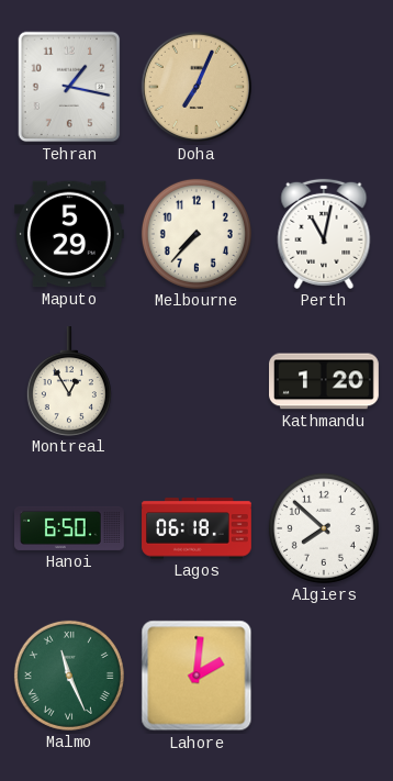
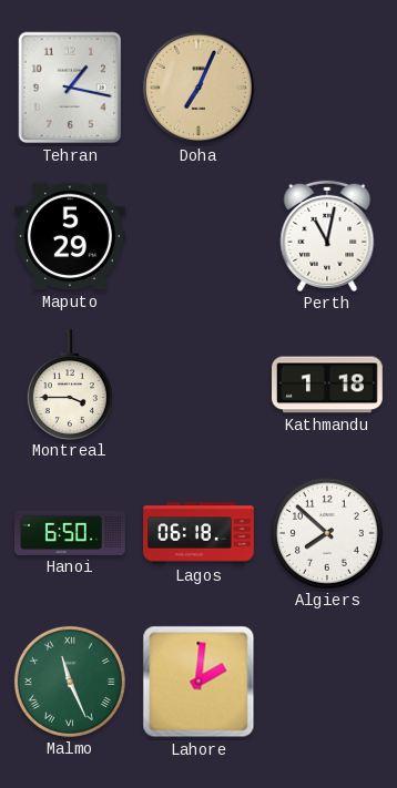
Melbourne: 7:37 -> none (196, 234)
Montreal: 12:55 -> 3:45 (70, 385)
Kathmandu: 1:20 -> 1:18 (328, 385)
